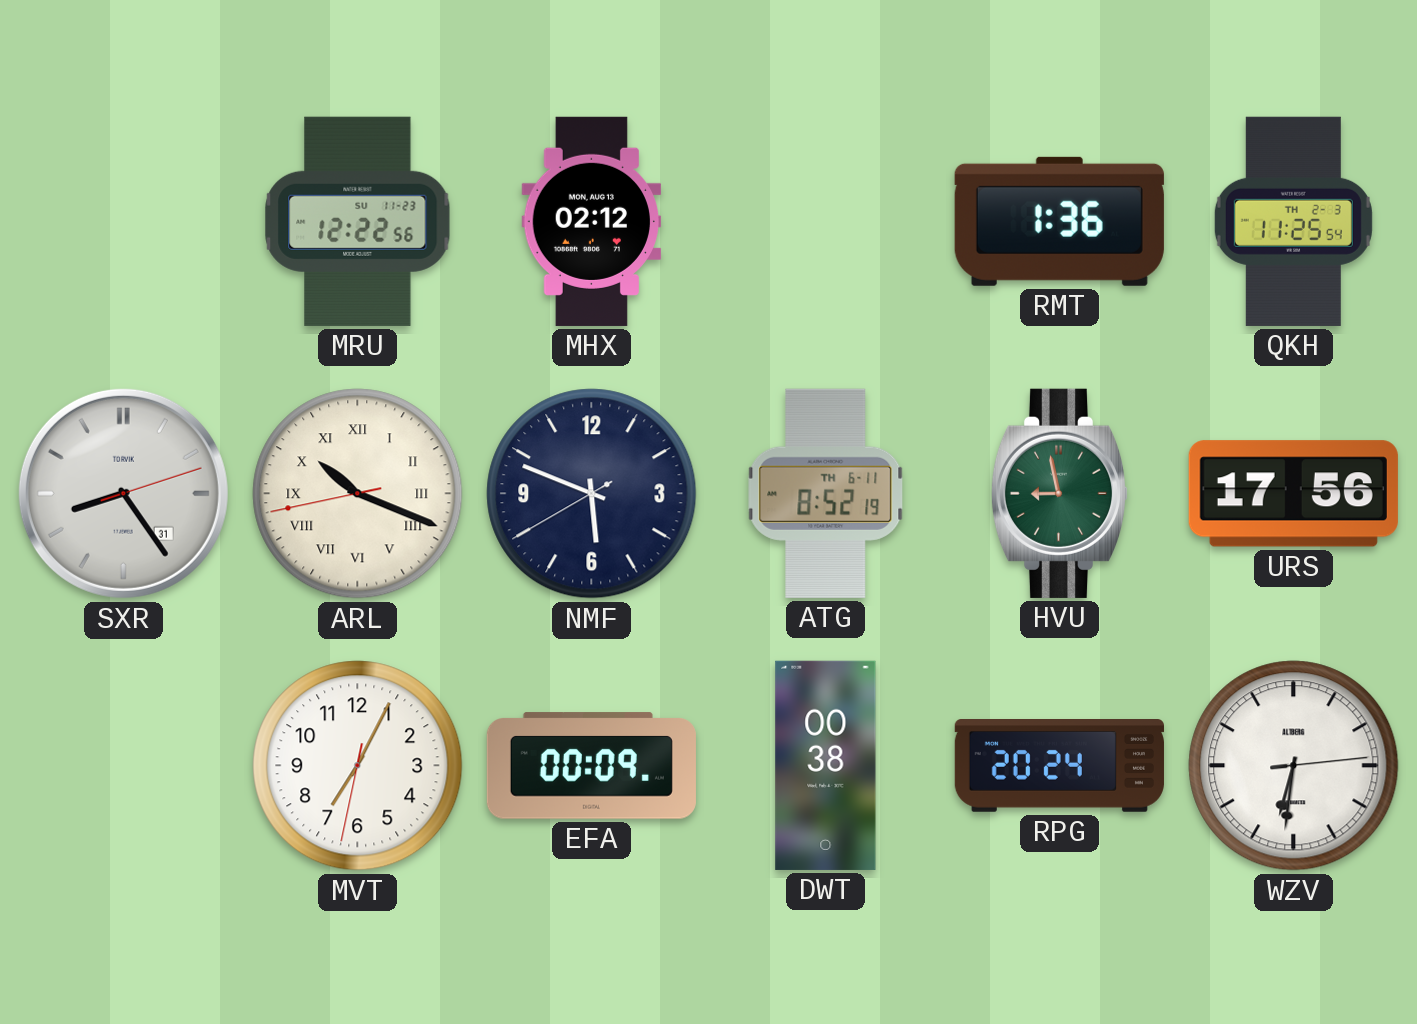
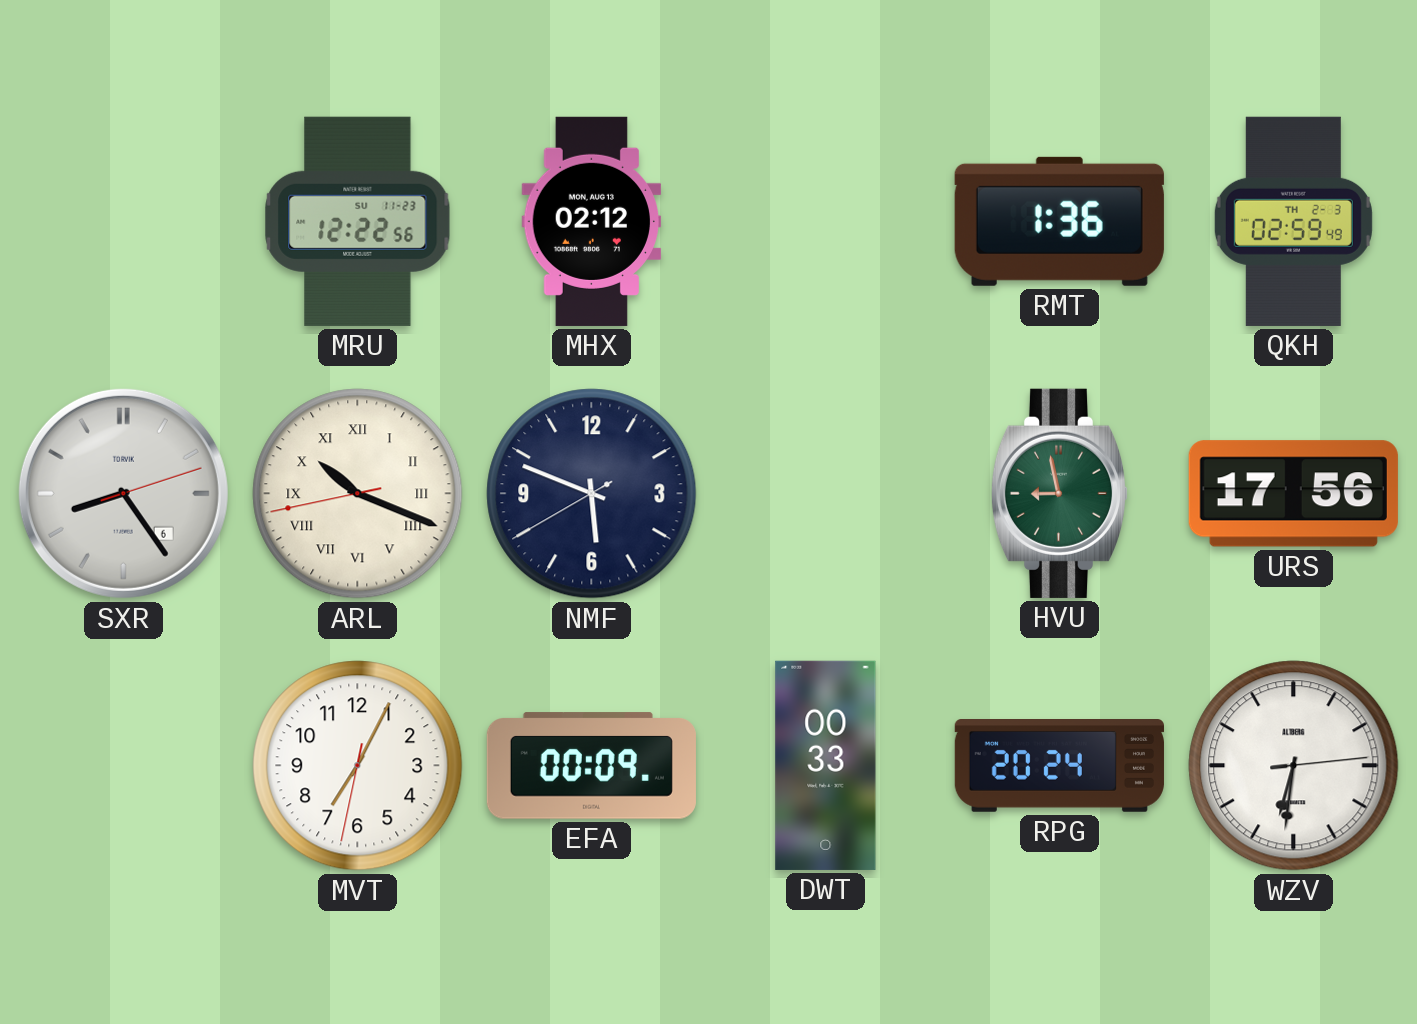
QKH: 11:25 -> 02:59 (1293, 221)
SXR date: 31 -> 6 (123, 493)
ATG: 8:52 -> none (826, 493)
DWT: 00:38 -> 00:33 (826, 765)
